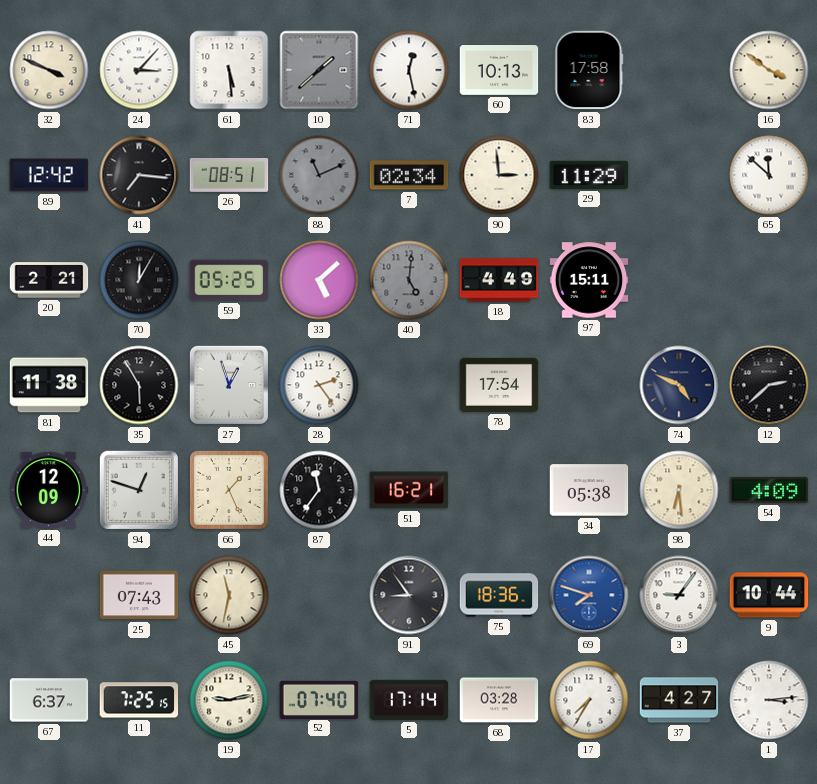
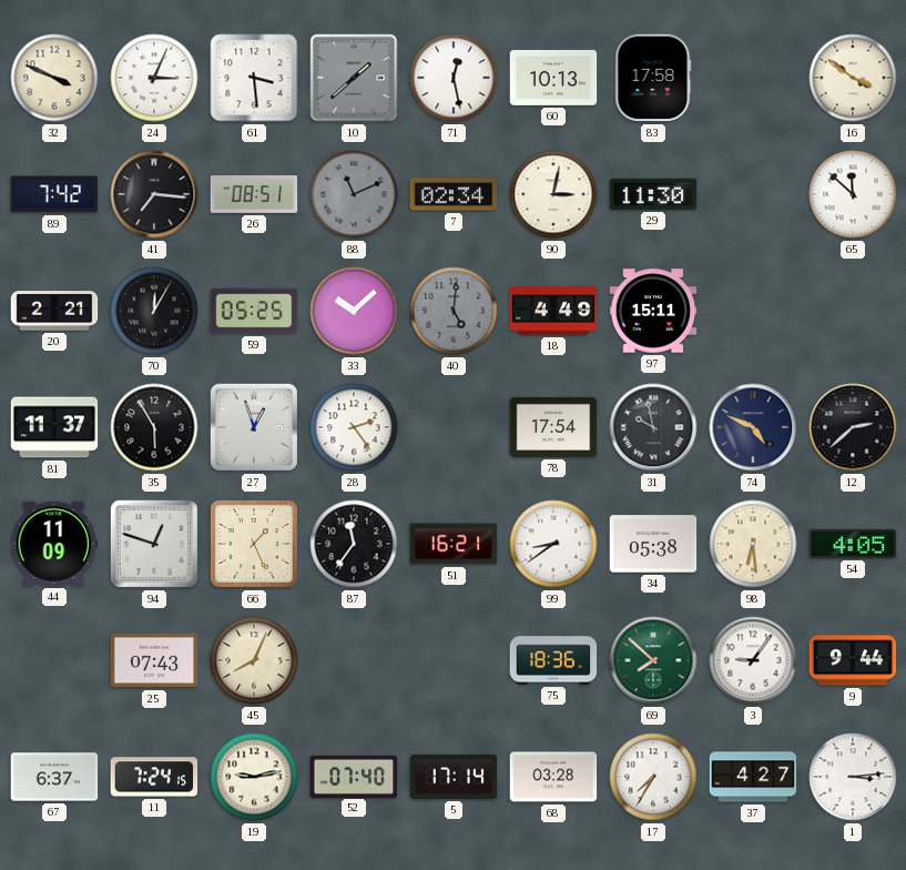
24: 3:07 -> 3:04 (154, 78)
61: 5:29 -> 3:29 (254, 78)
89: 12:42 -> 7:42 (54, 194)
90: 2:59 -> 3:02 (553, 194)
29: 11:29 -> 11:30 (653, 194)
33: 5:08 -> 10:08 (354, 311)
81: 11:38 -> 11:37 (54, 427)
31: none -> 9:58 (653, 427)
44: 12:09 -> 11:09 (54, 544)
99: none -> 8:39 (553, 544)
54: 4:09 -> 4:05 (853, 544)
45: 11:32 -> 8:04 (254, 660)
91: 8:54 -> none (409, 595)
69: 7:48 -> 7:52 (653, 660)
69 dial: blue -> green (653, 660)
9: 10:44 -> 9:44 (853, 660)
11: 7:25 -> 7:24 (154, 777)
